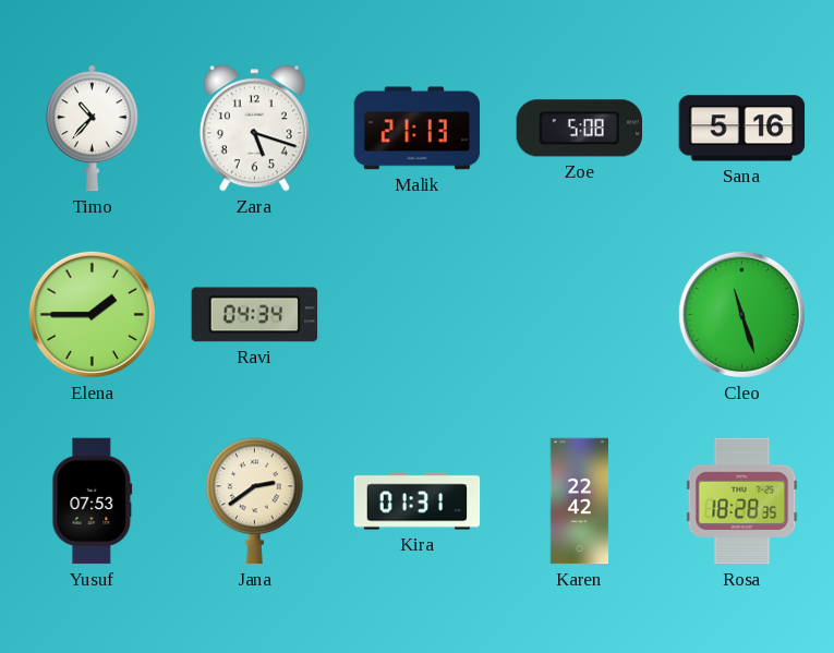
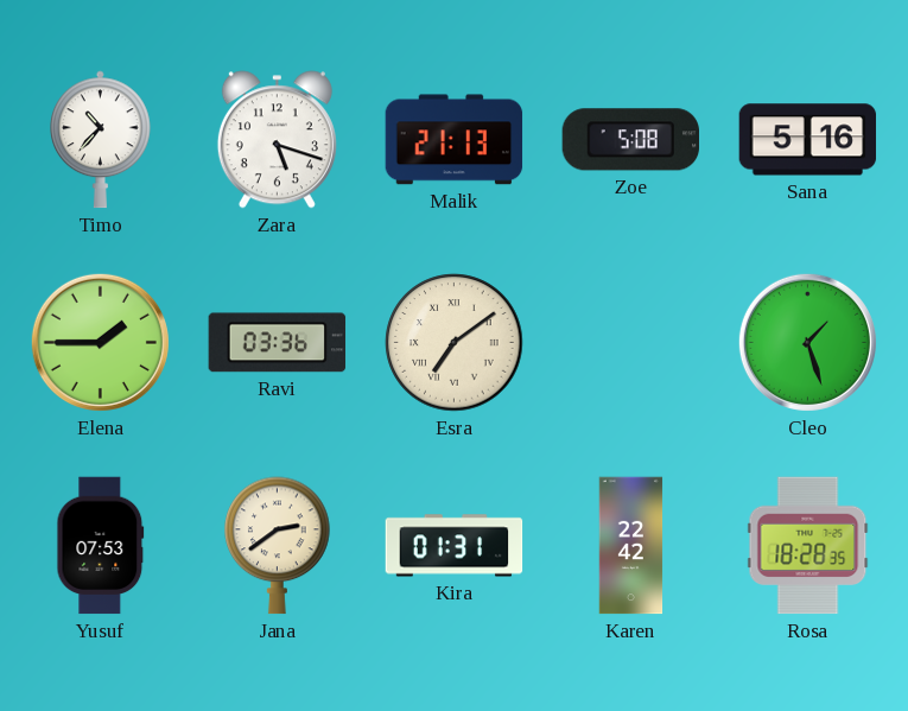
Ravi: 04:34 -> 03:36 (278, 343)
Esra: none -> 7:09 (455, 343)
Cleo: 11:27 -> 1:27 (807, 342)
